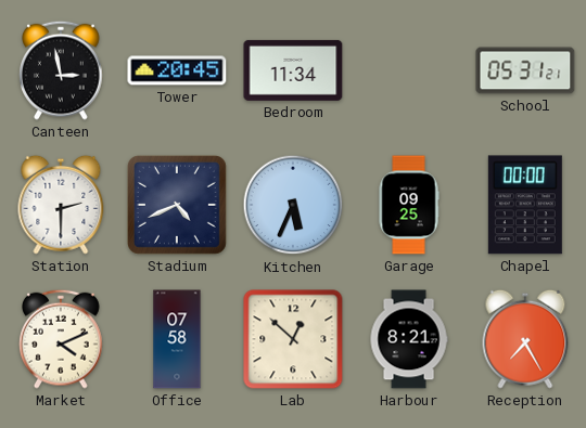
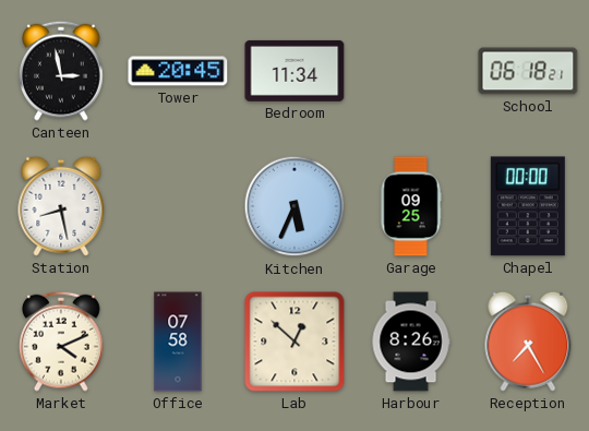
School: 05:31 -> 06:18 (528, 71)
Station: 2:30 -> 8:28 (61, 206)
Stadium: 4:41 -> none (177, 205)
Harbour: 8:21 -> 8:26 (411, 342)
